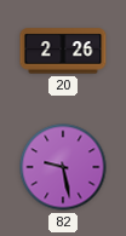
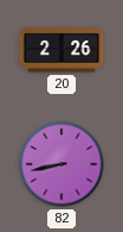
82: 9:28 -> 8:43 (61, 164)
